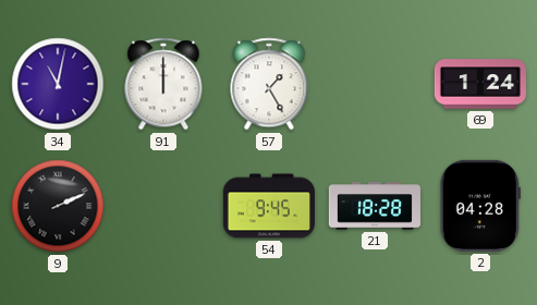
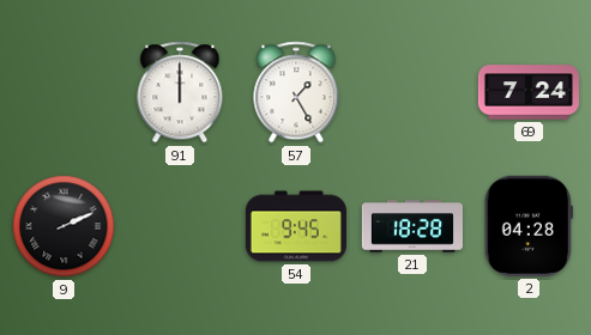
34: 11:02 -> none (58, 84)
69: 1:24 -> 7:24 (527, 92)
